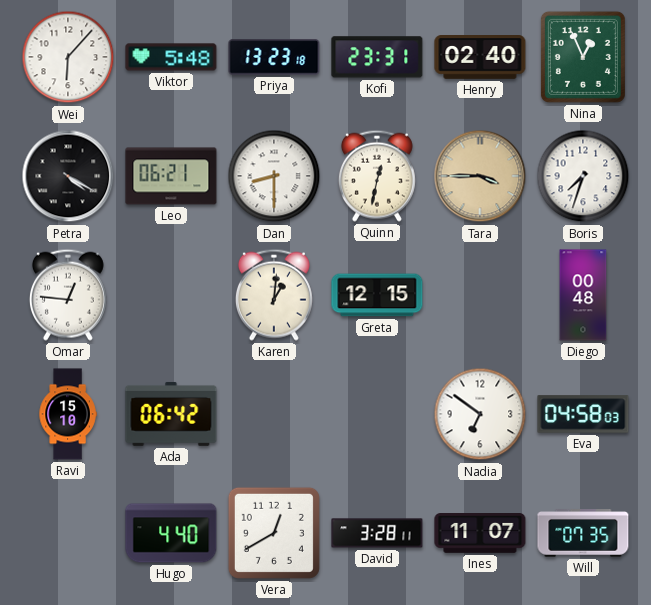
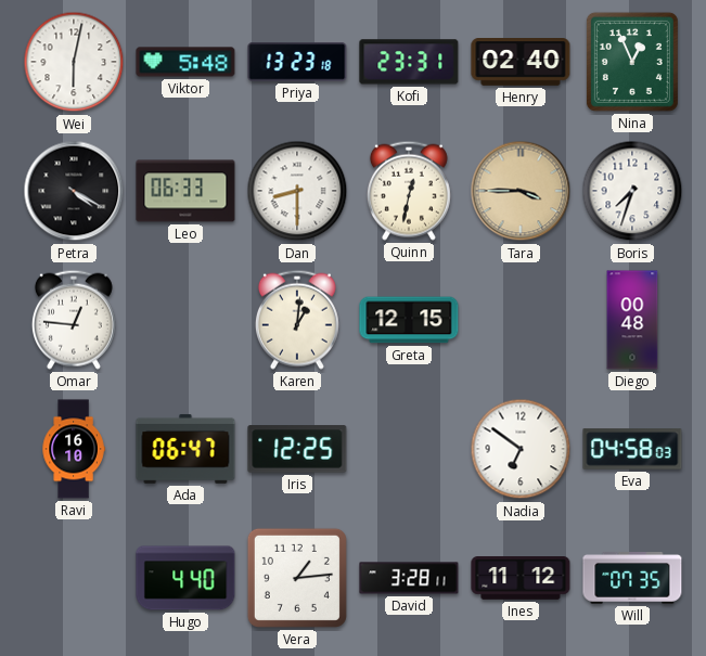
Wei: 6:07 -> 6:02 (74, 62)
Leo: 06:21 -> 06:33 (185, 191)
Ravi: 15:10 -> 16:10 (74, 449)
Ada: 06:42 -> 06:47 (185, 449)
Iris: none -> 12:25 (297, 449)
Vera: 12:40 -> 1:14 (297, 578)
Ines: 11:07 -> 11:12 (521, 579)
